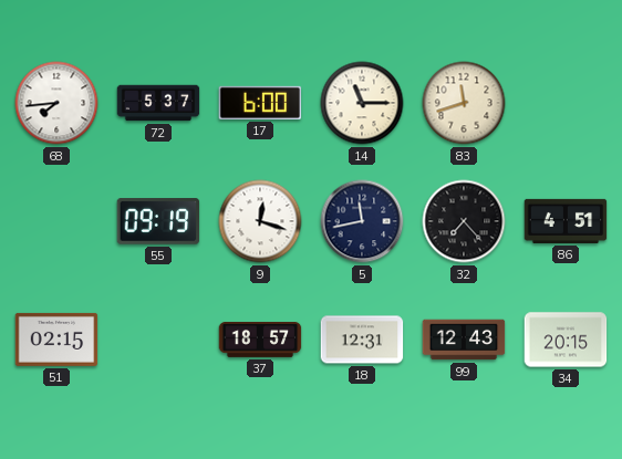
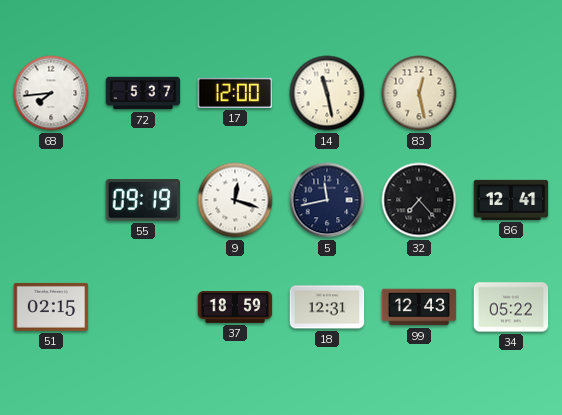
17: 6:00 -> 12:00 (235, 93)
14: 11:15 -> 11:28 (327, 93)
83: 11:42 -> 12:28 (419, 93)
86: 4:51 -> 12:41 (511, 200)
37: 18:57 -> 18:59 (235, 308)
34: 20:15 -> 05:22 (511, 307)
